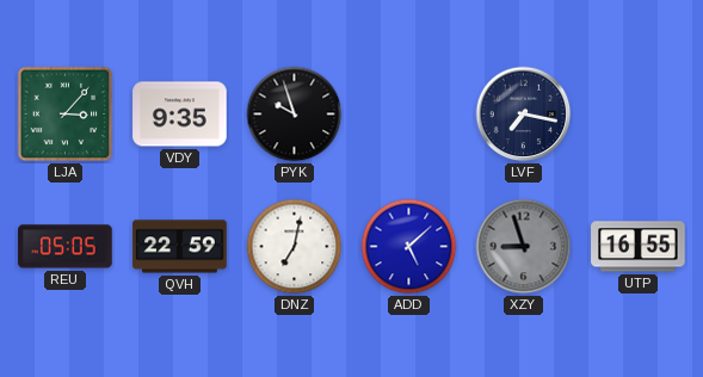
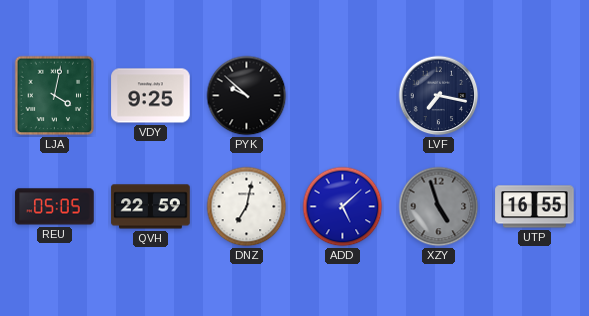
LJA: 3:07 -> 4:02 (55, 96)
VDY: 9:35 -> 9:25 (151, 96)
PYK: 9:57 -> 9:52 (247, 96)
XZY: 8:57 -> 4:57 (439, 207)
